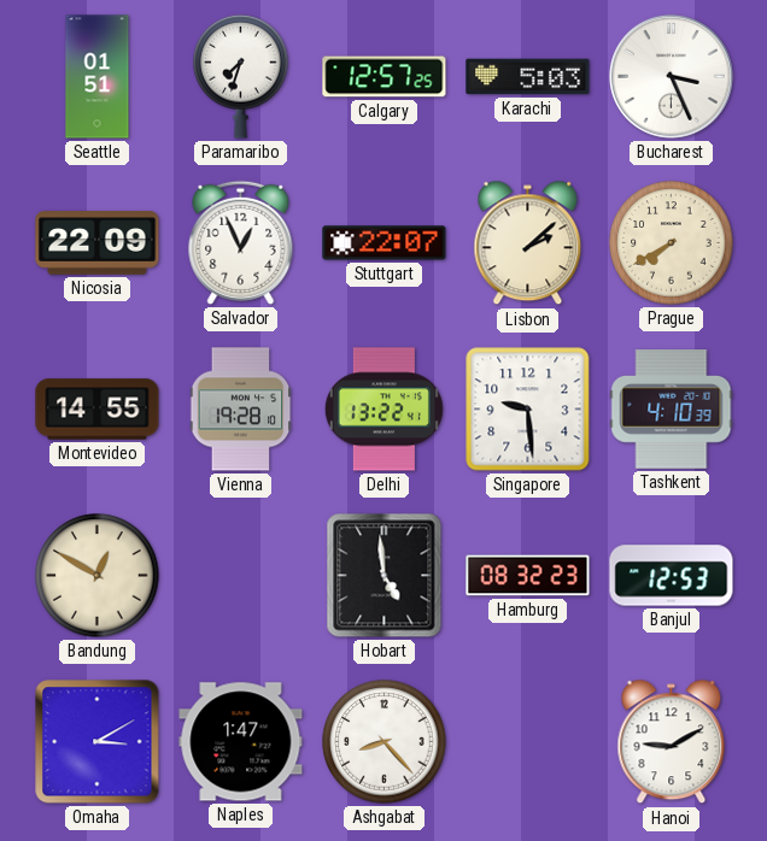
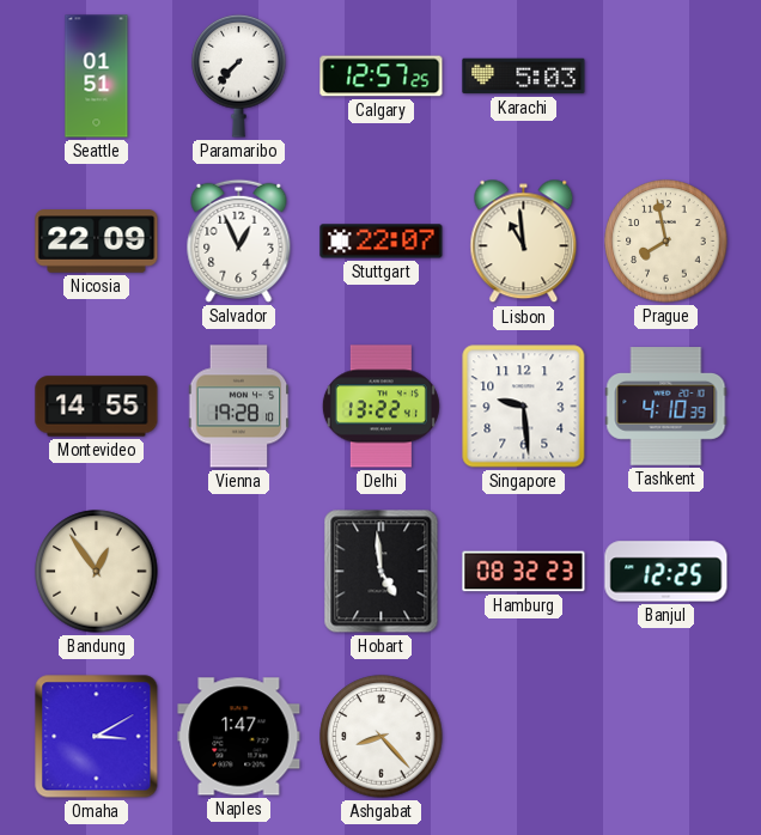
Paramaribo: 7:33 -> 7:37 (239, 75)
Bucharest: 3:26 -> none (672, 77)
Lisbon: 2:08 -> 10:59 (524, 242)
Prague: 7:40 -> 7:58 (666, 242)
Bandung: 12:50 -> 12:54 (97, 572)
Banjul: 12:53 -> 12:25 (666, 572)
Hanoi: 9:10 -> none (672, 742)
